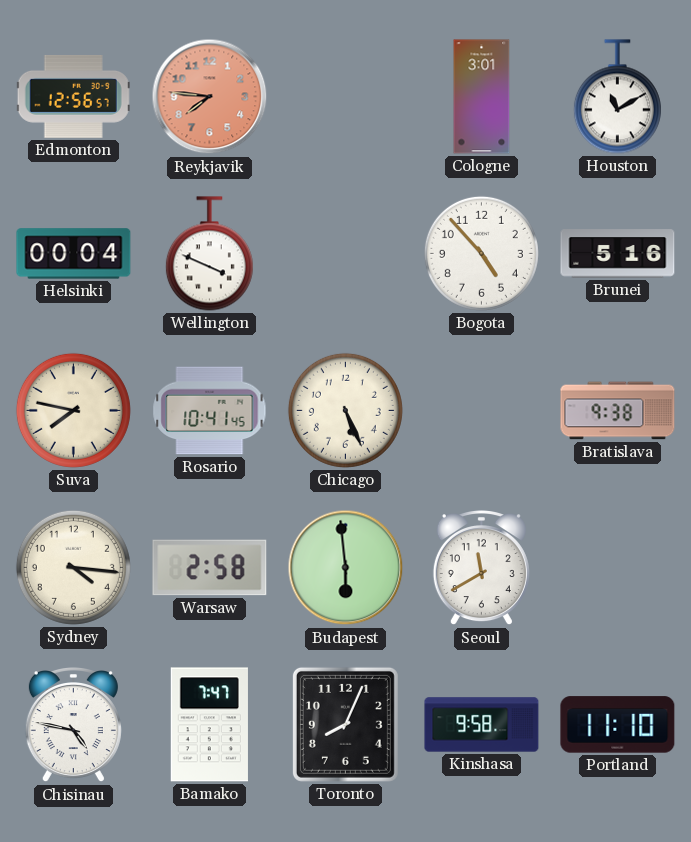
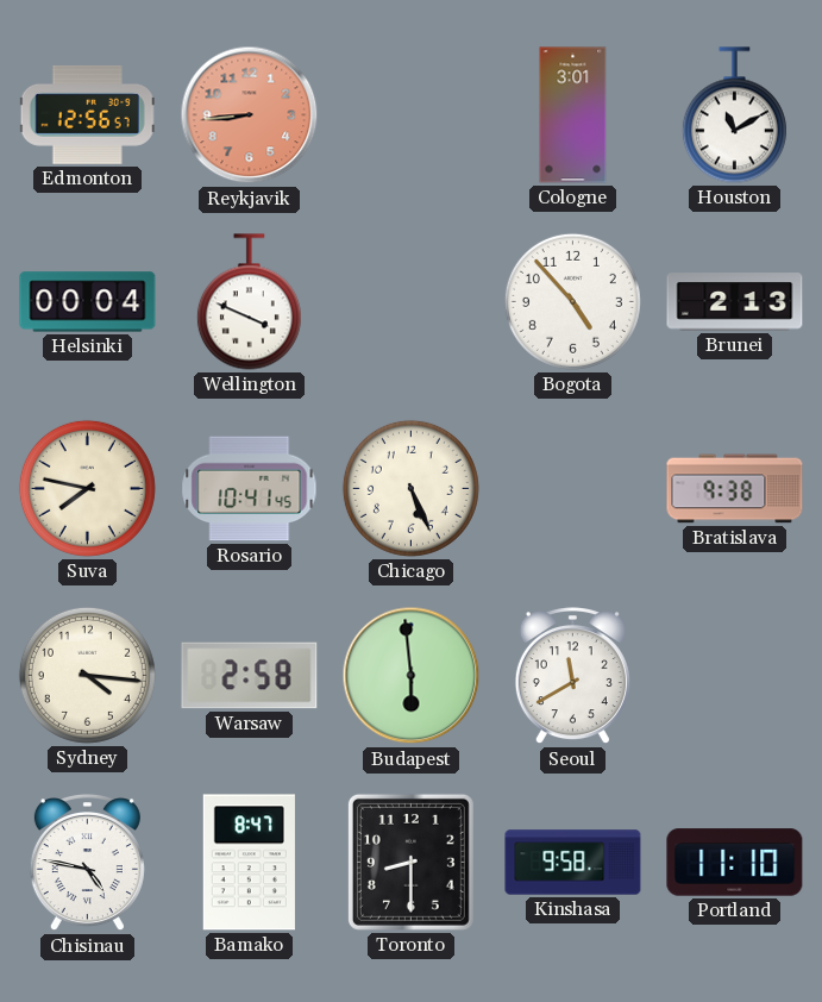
Reykjavik: 7:46 -> 8:44 (250, 115)
Brunei: 5:16 -> 2:13 (735, 302)
Bamako: 7:47 -> 8:47 (249, 863)
Toronto: 8:04 -> 8:30 (410, 862)
